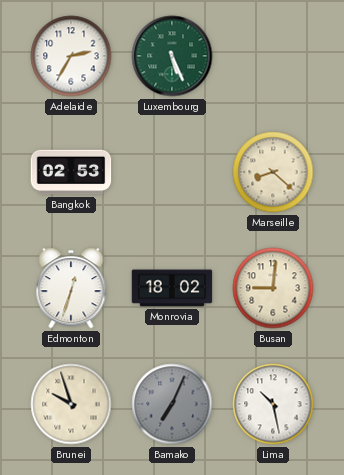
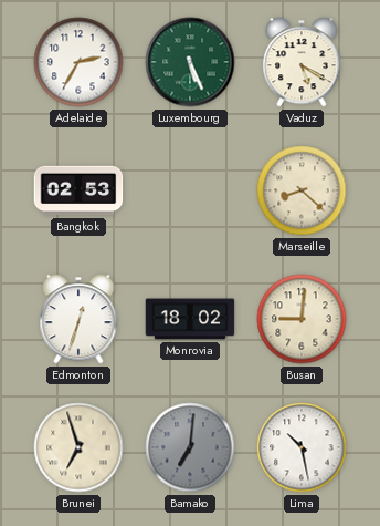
Vaduz: none -> 5:20 (302, 62)
Brunei: 9:57 -> 6:57 (78, 447)
Bamako: 7:04 -> 7:01 (190, 447)
